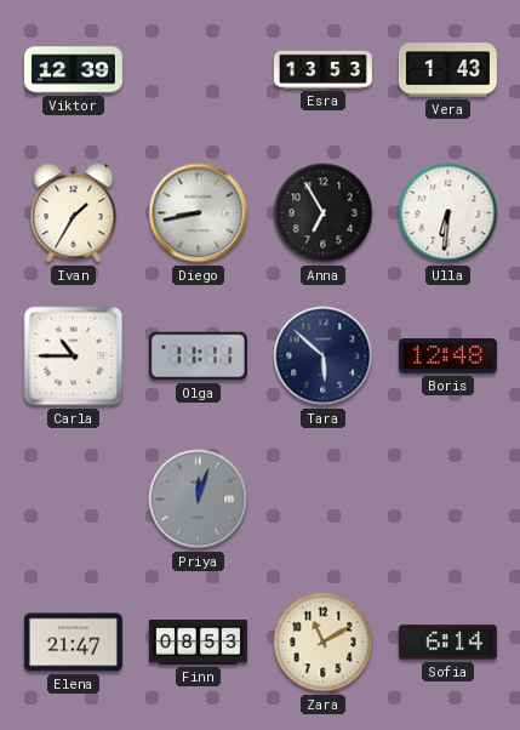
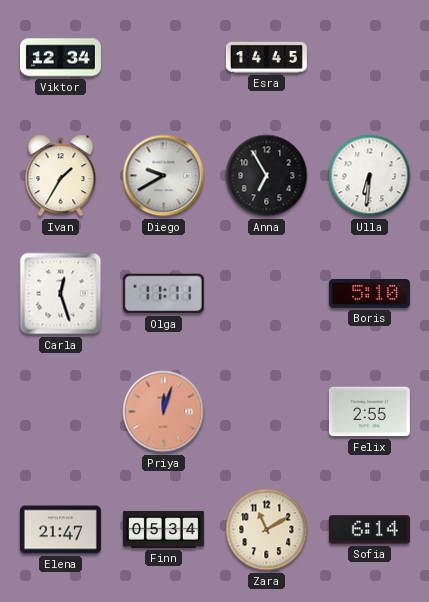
Viktor: 12:39 -> 12:34 (60, 58)
Esra: 13:53 -> 14:45 (266, 57)
Vera: 1:43 -> none (447, 70)
Diego: 8:43 -> 9:40 (164, 176)
Carla: 10:45 -> 12:27 (61, 294)
Tara: 5:52 -> none (324, 357)
Boris: 12:48 -> 5:10 (369, 293)
Priya dial: grey -> salmon (164, 412)
Felix: none -> 2:55 (369, 412)
Finn: 08:53 -> 05:34 (163, 529)
